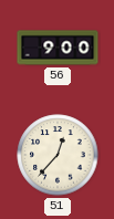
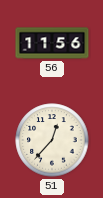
56: 9:00 -> 11:56 (52, 43)
